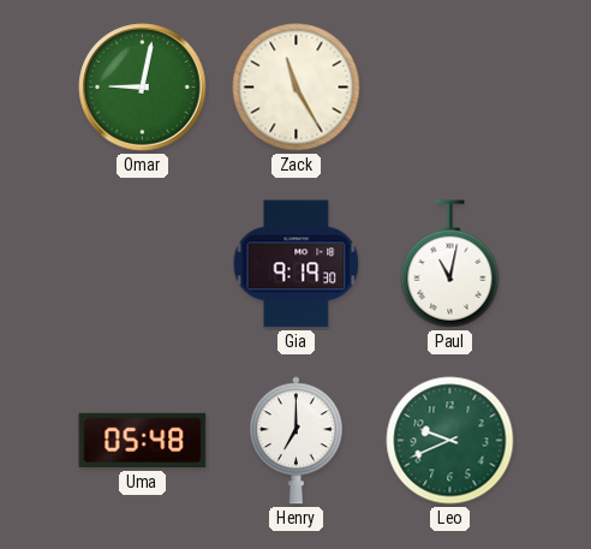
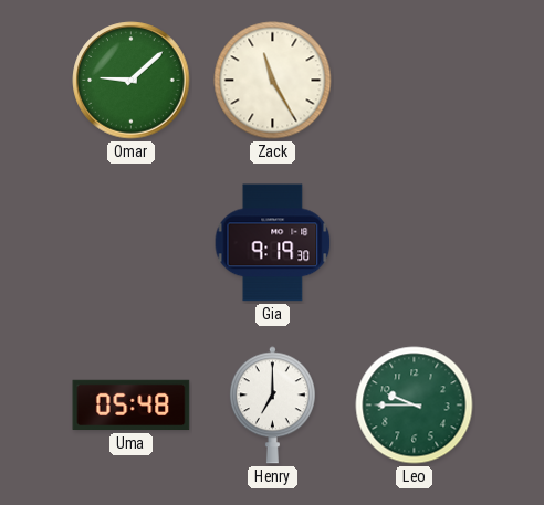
Omar: 9:02 -> 9:08 (132, 81)
Paul: 11:02 -> none (450, 264)
Leo: 9:41 -> 9:45 (415, 406)
